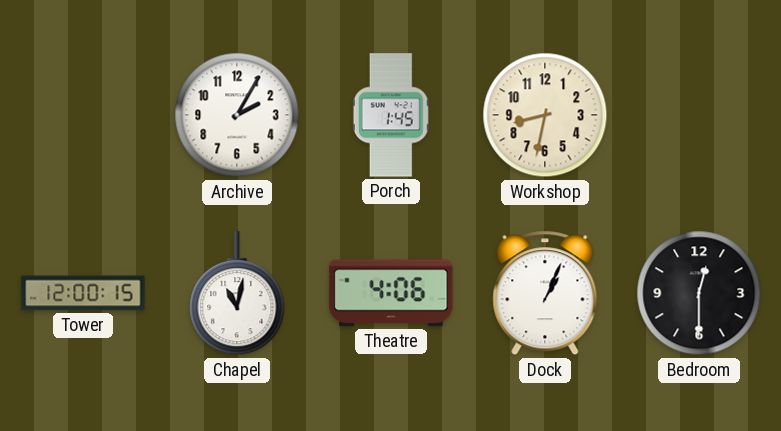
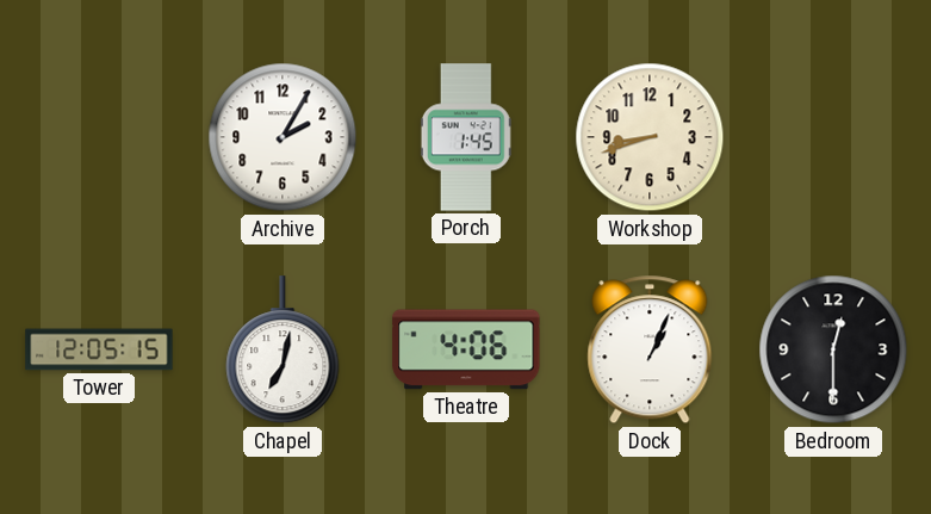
Workshop: 8:32 -> 8:42 (650, 137)
Tower: 12:00 -> 12:05 (99, 349)
Chapel: 11:02 -> 7:02 (283, 351)
